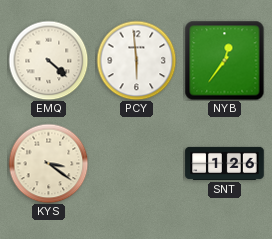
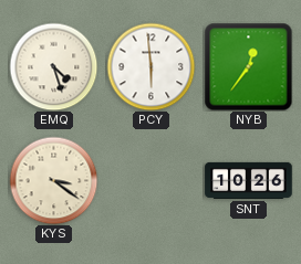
EMQ: 4:22 -> 4:27 (53, 66)
SNT: 1:26 -> 10:26 (249, 180)
